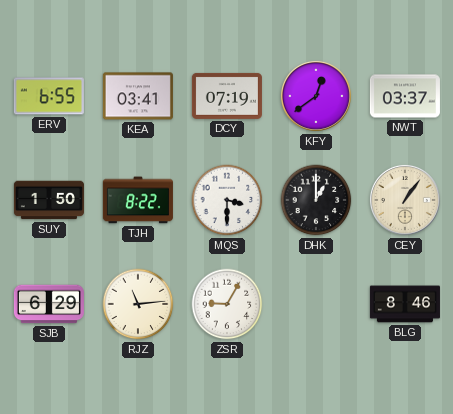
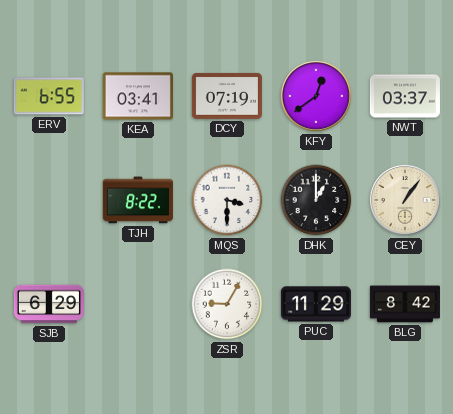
SUY: 1:50 -> none (49, 200)
RJZ: 11:14 -> none (138, 304)
PUC: none -> 11:29 (316, 304)
BLG: 8:46 -> 8:42 (405, 304)
